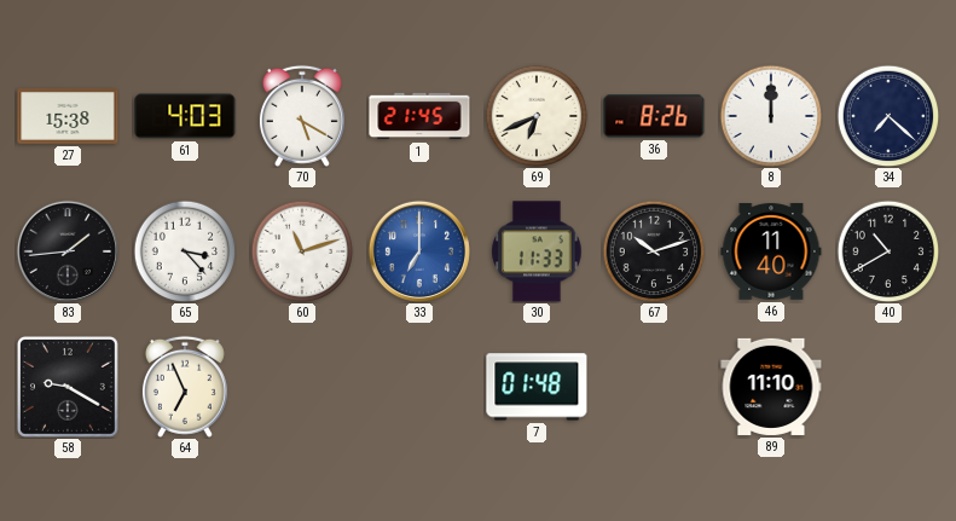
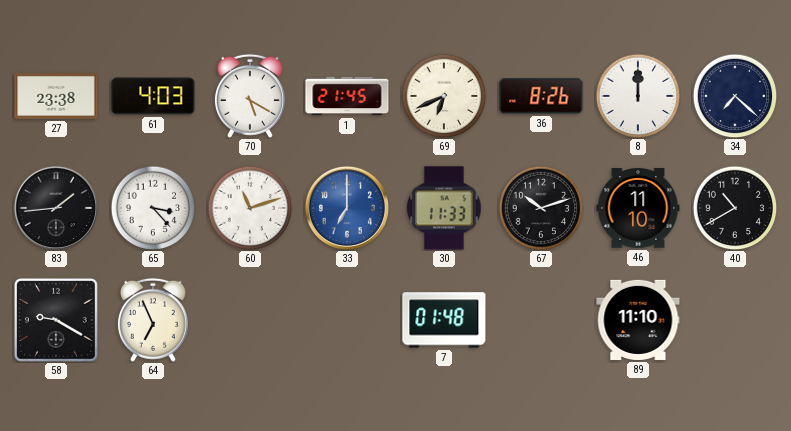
27: 15:38 -> 23:38 (56, 97)
46: 11:40 -> 11:10 (638, 208)
